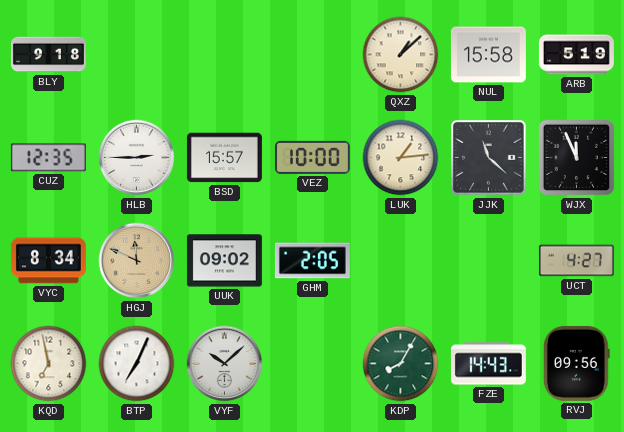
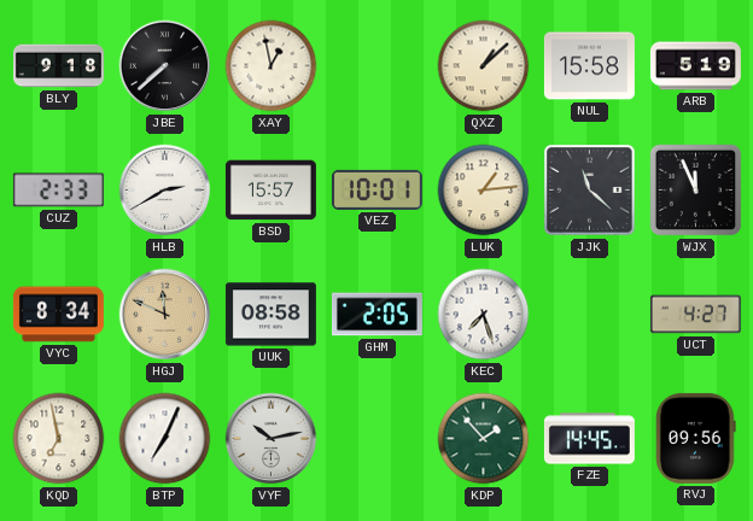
JBE: none -> 7:38 (165, 66)
XAY: none -> 12:58 (272, 66)
CUZ: 12:35 -> 2:33 (58, 191)
HLB: 2:45 -> 2:40 (165, 191)
VEZ: 10:00 -> 10:01 (376, 189)
UUK: 09:02 -> 08:58 (270, 315)
KEC: none -> 7:27 (484, 315)
VYF: 10:08 -> 10:13 (272, 439)
KDP: 8:05 -> 1:53 (484, 439)
FZE: 14:43 -> 14:45 (589, 439)
